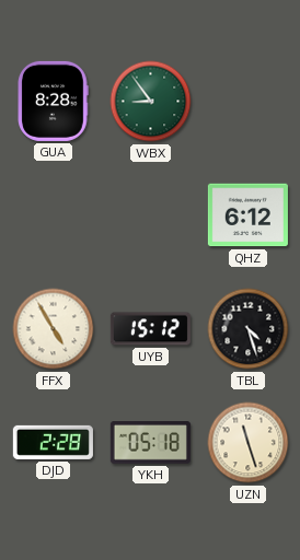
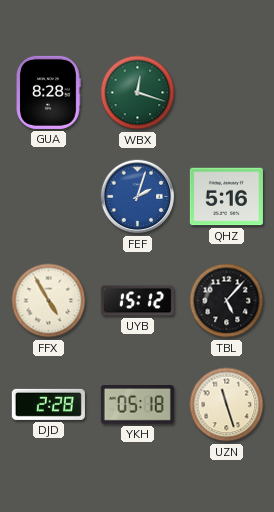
WBX: 8:54 -> 12:18 (138, 93)
FEF: none -> 2:03 (138, 197)
QHZ: 6:12 -> 5:16 (226, 197)
TBL: 4:27 -> 5:07 (227, 301)
